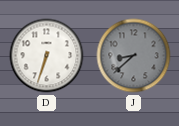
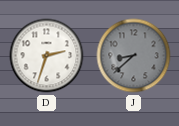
D: 6:33 -> 2:33 (47, 56)
